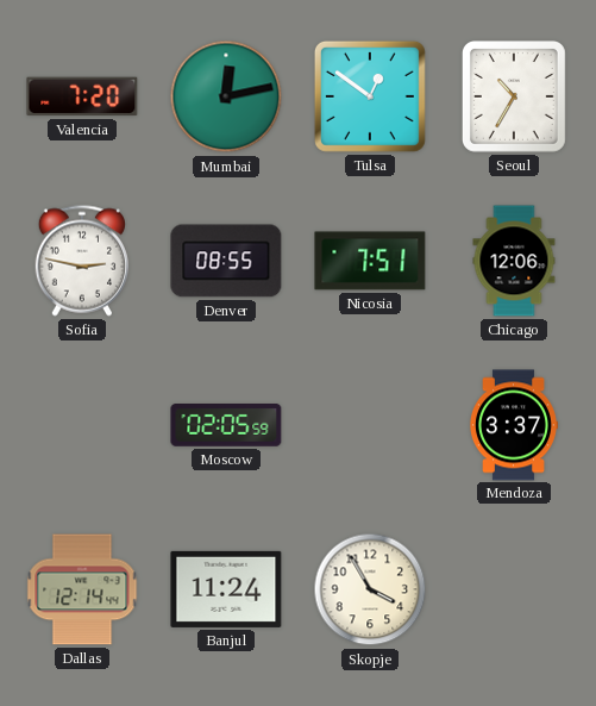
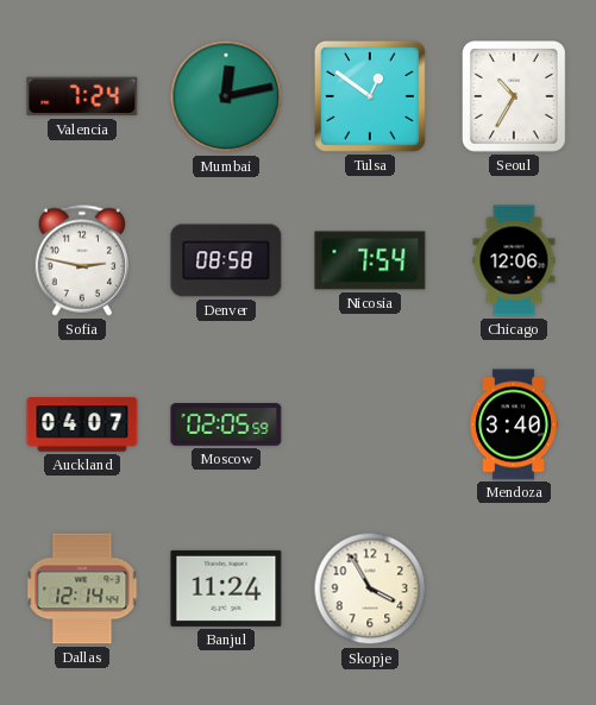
Valencia: 7:20 -> 7:24 (82, 96)
Denver: 08:55 -> 08:58 (226, 260)
Nicosia: 7:51 -> 7:54 (370, 260)
Auckland: none -> 04:07 (82, 424)
Mendoza: 3:37 -> 3:40 (514, 424)
